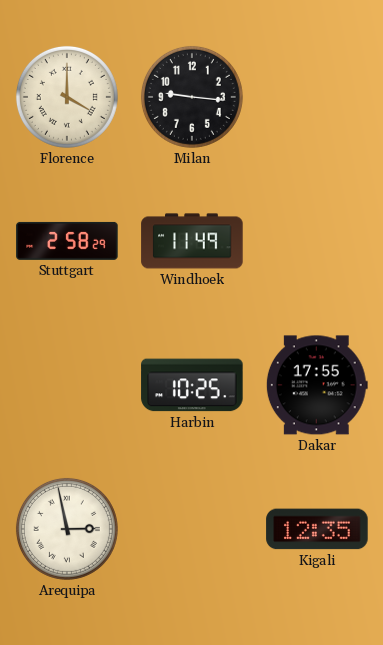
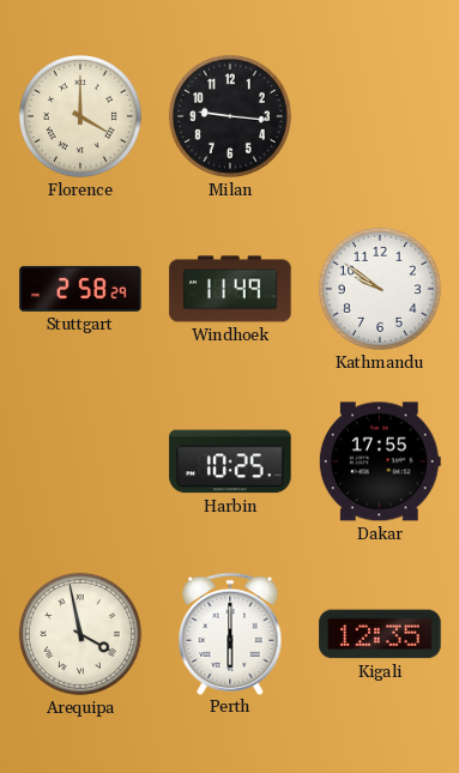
Kathmandu: none -> 9:51 (380, 289)
Arequipa: 2:58 -> 3:58 (80, 634)
Perth: none -> 6:00 (230, 633)
